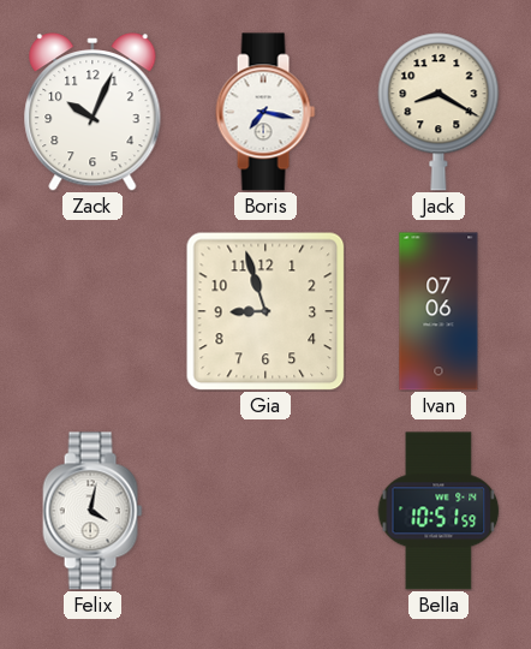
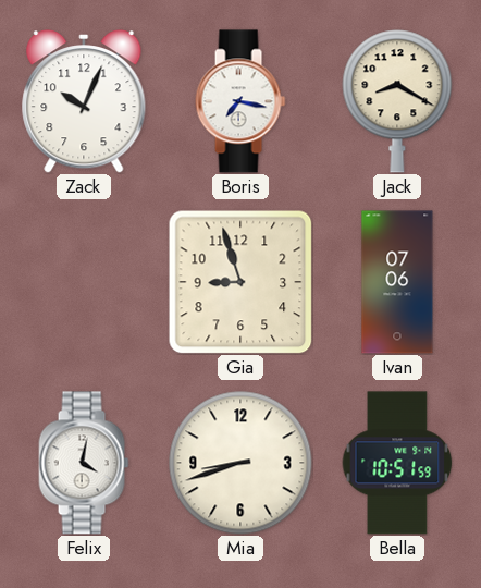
Mia: none -> 8:42 (240, 463)
